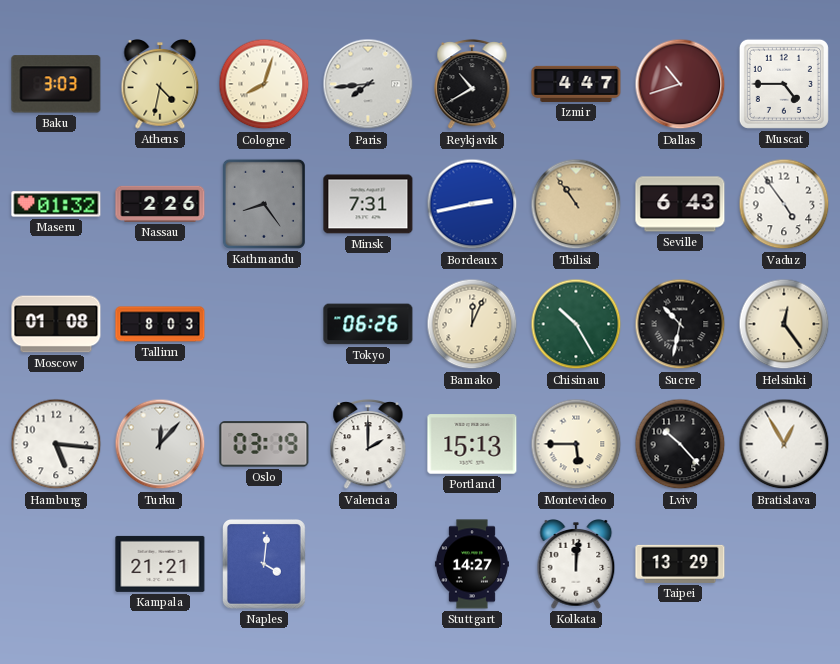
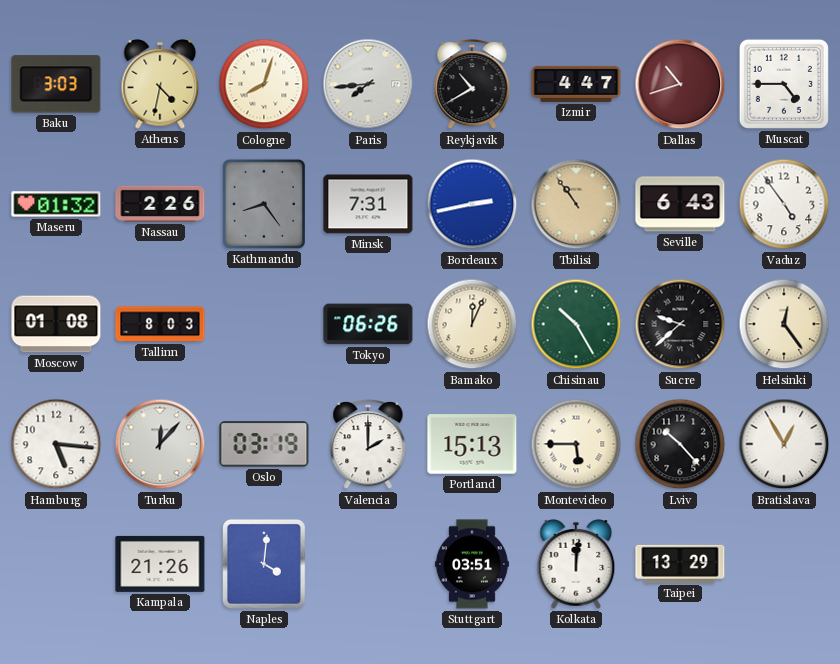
Sucre: 10:32 -> 9:38 (680, 324)
Kampala: 21:21 -> 21:26 (160, 564)
Stuttgart: 14:27 -> 03:51 (472, 564)
